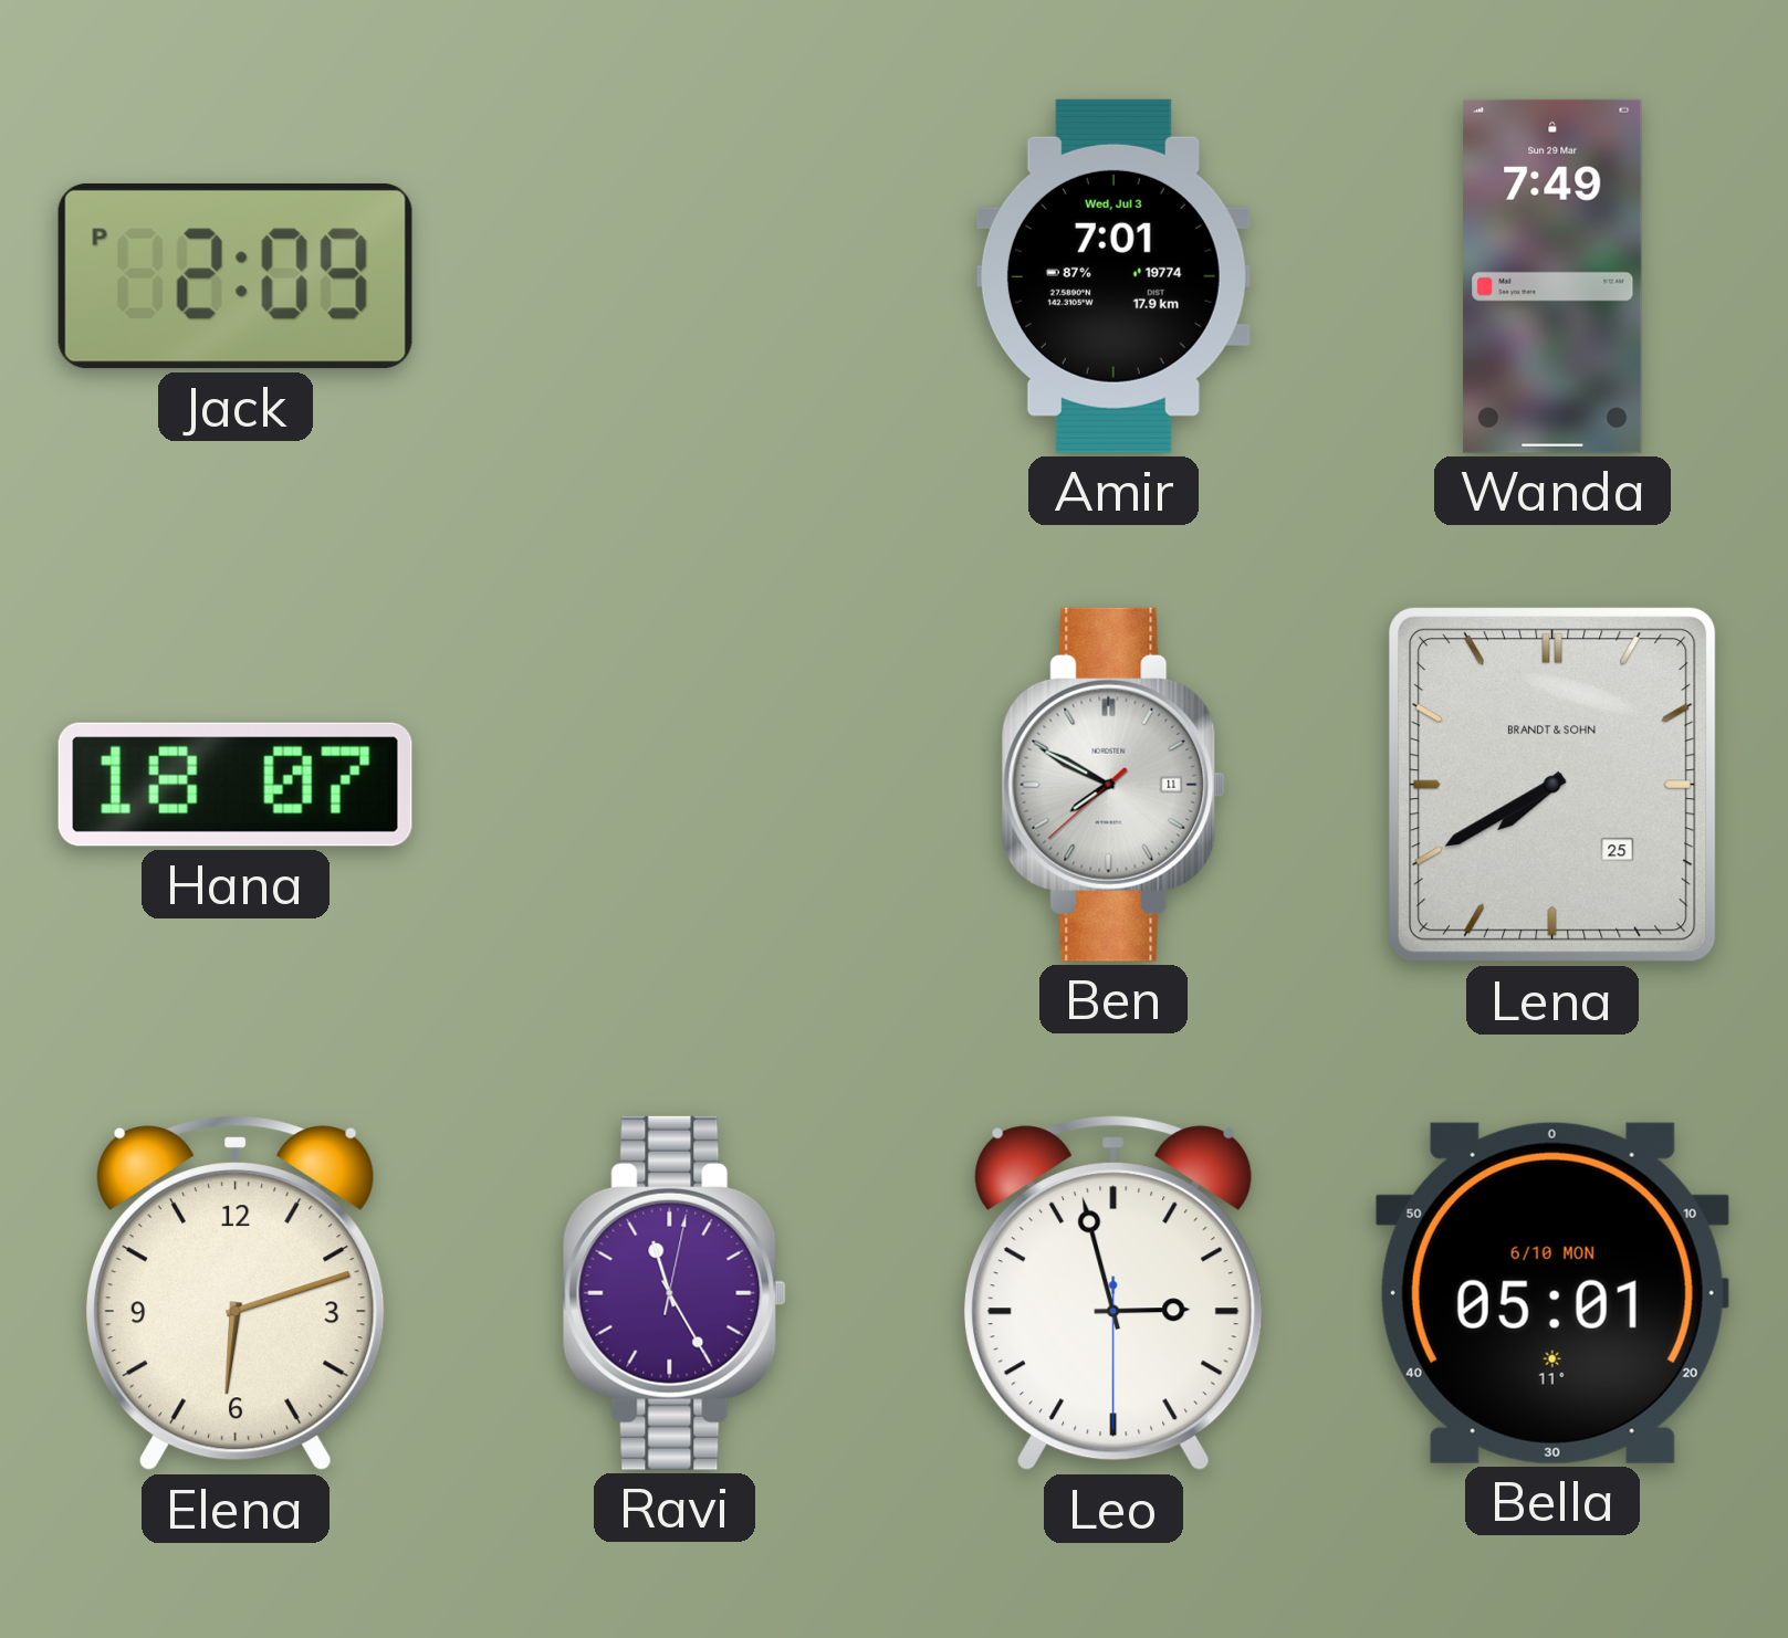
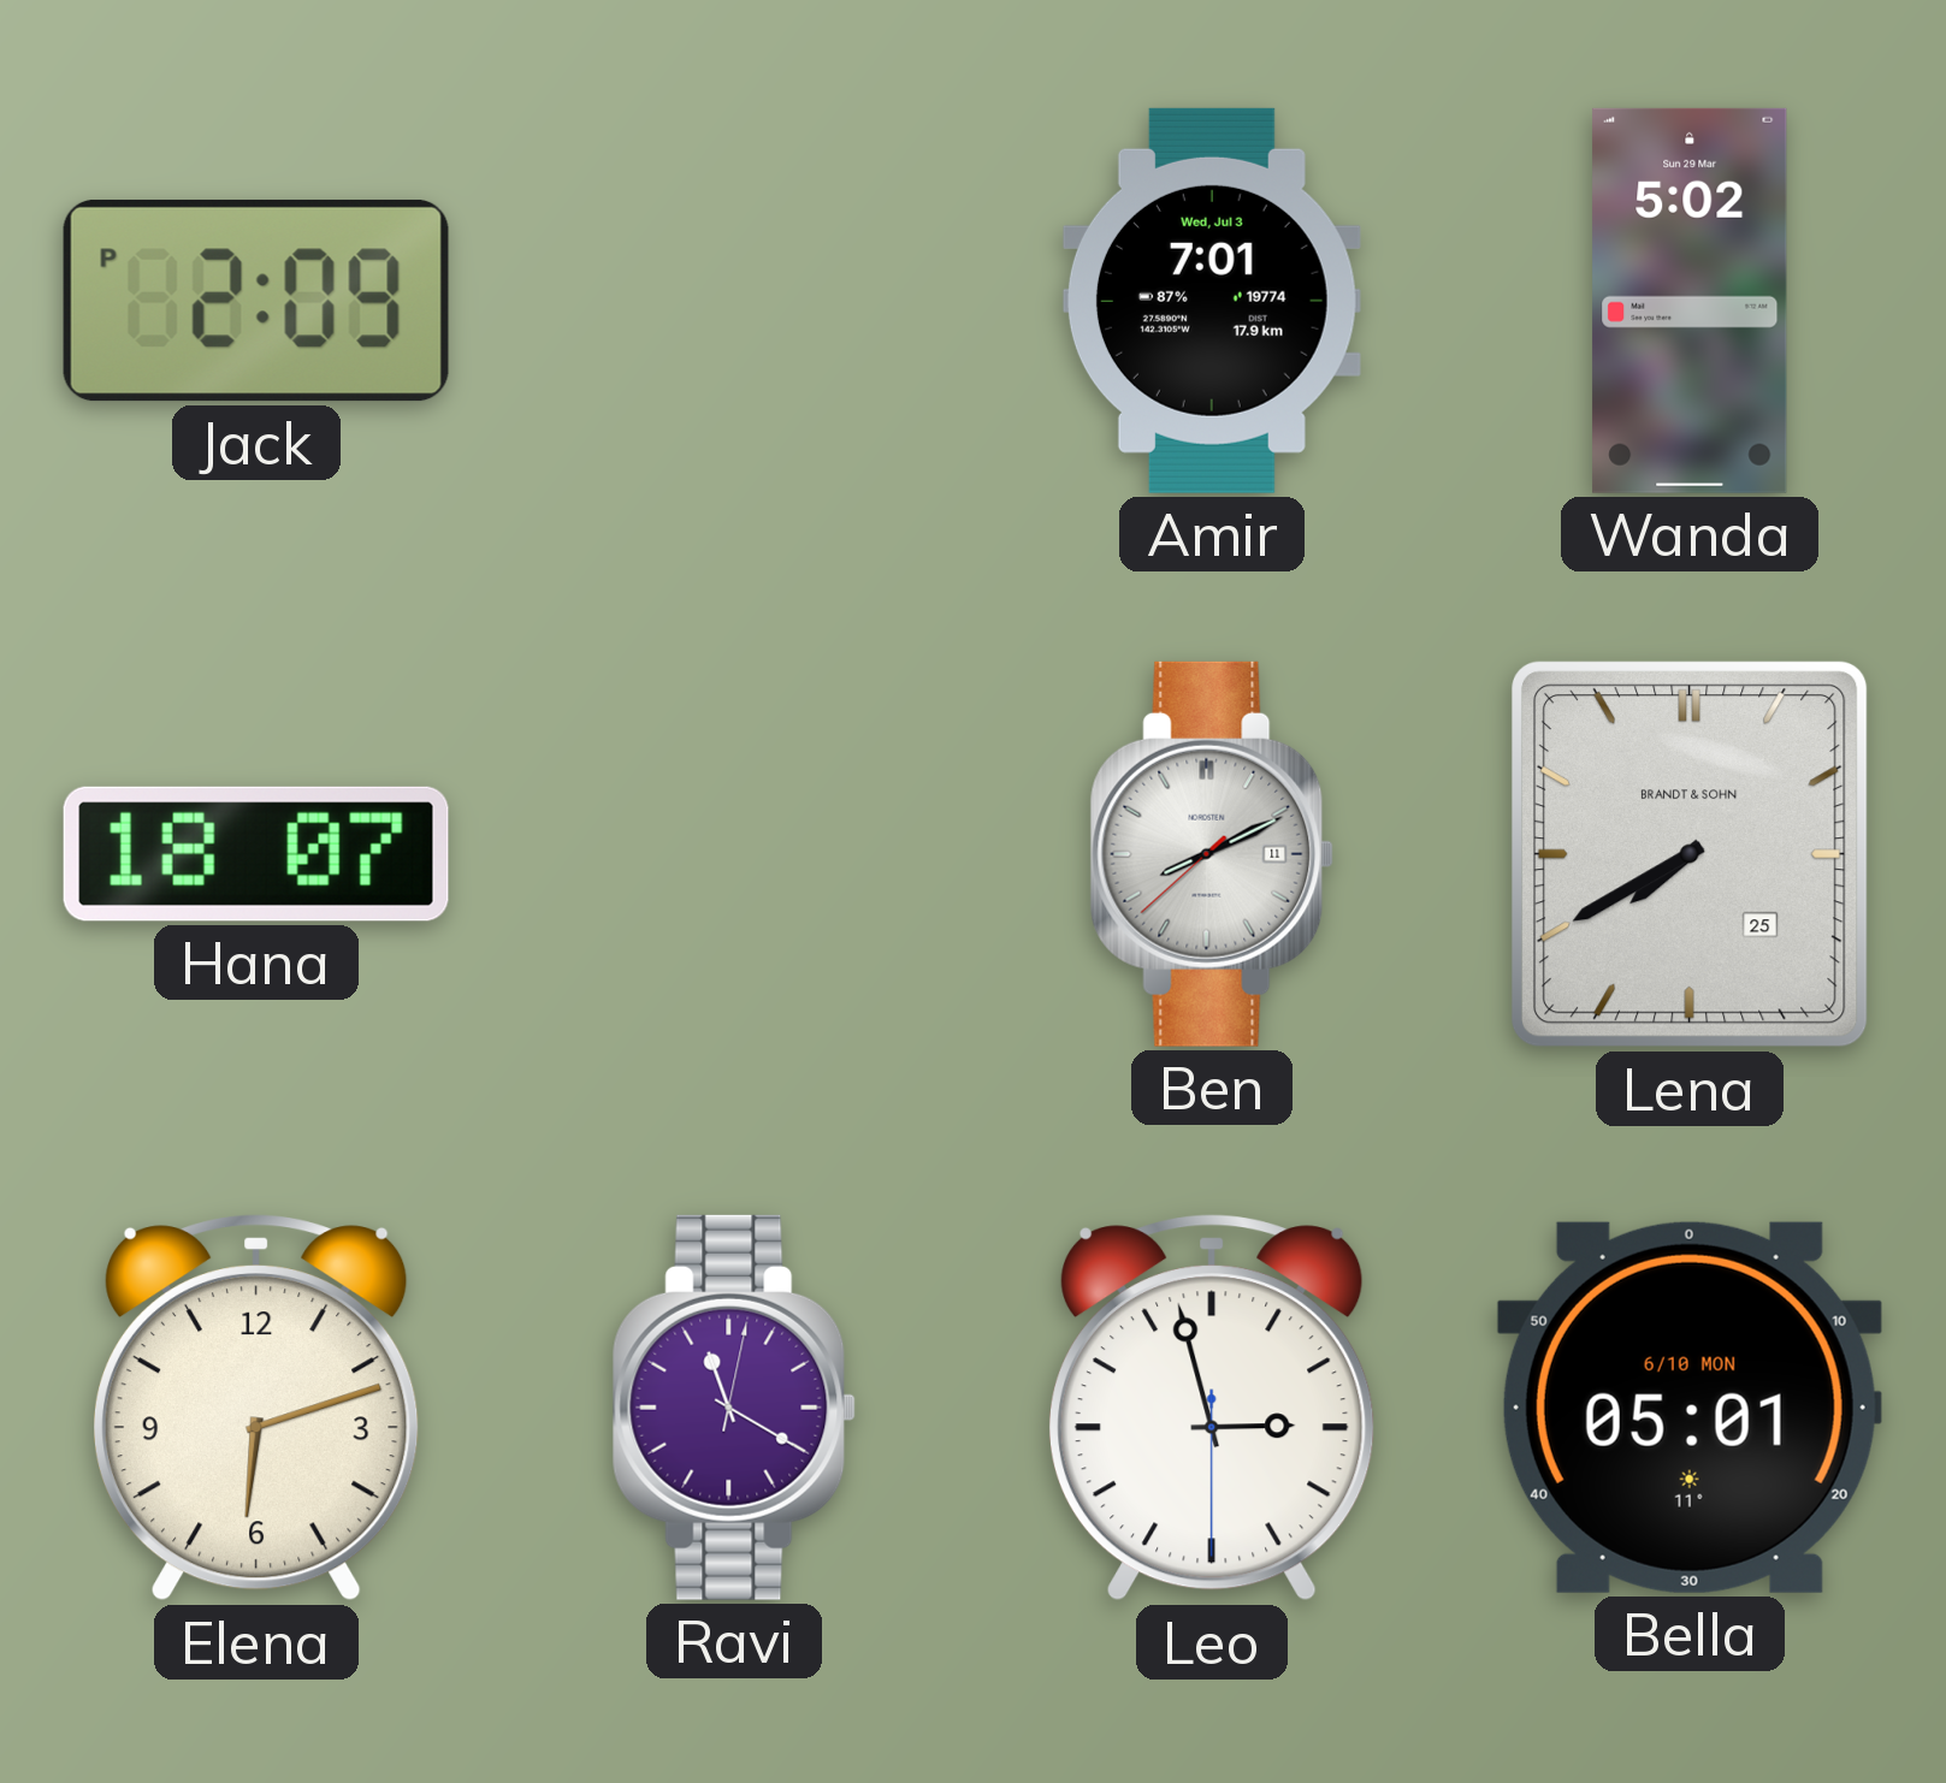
Wanda: 7:49 -> 5:02 (1690, 301)
Ben: 7:49 -> 8:10 (1212, 854)
Ravi: 11:25 -> 11:20 (734, 1408)
